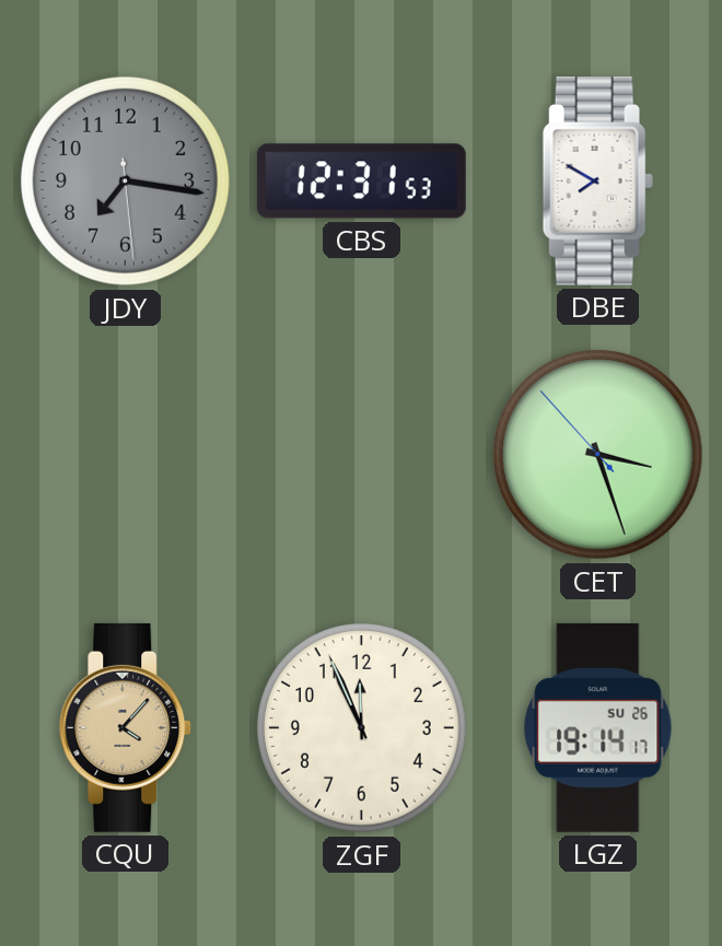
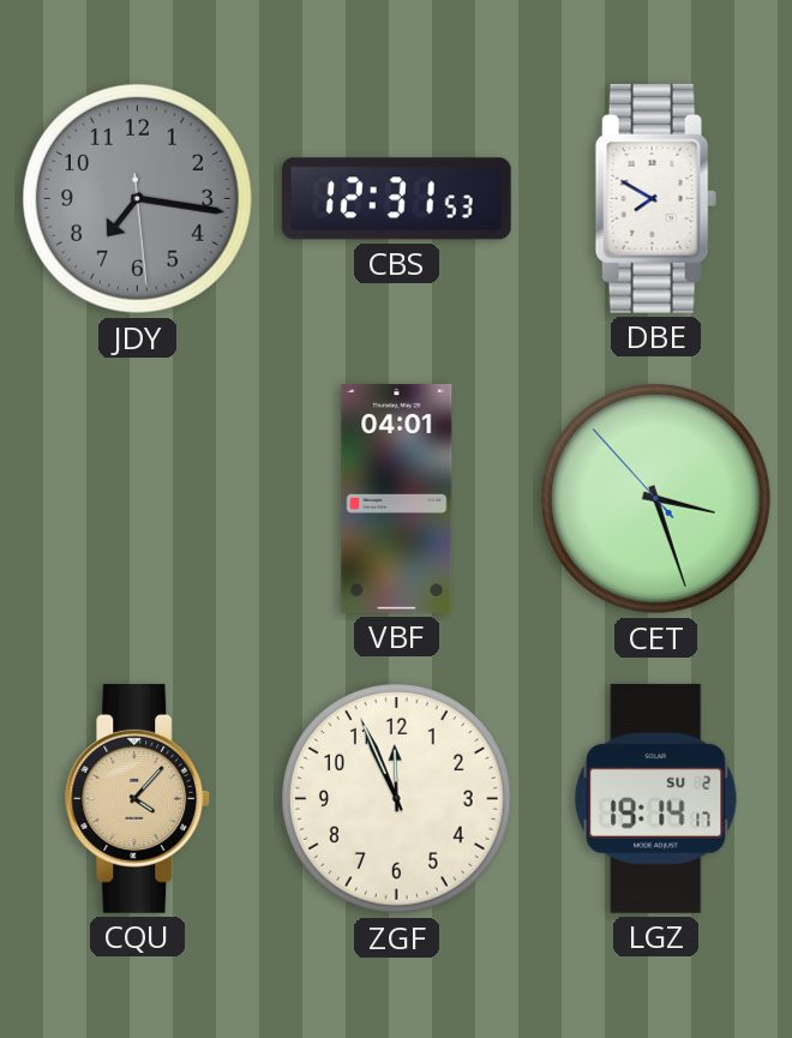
VBF: none -> 04:01 (397, 498)
LGZ date: SU 26 -> SU 2 (656, 798)
